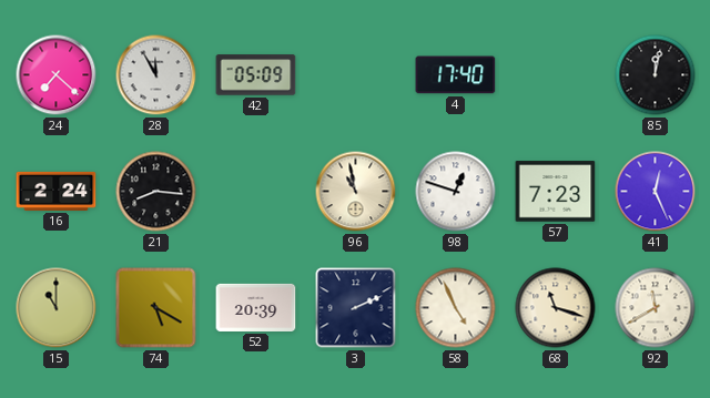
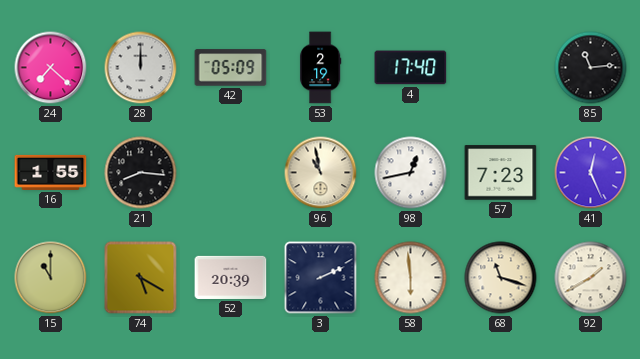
28: 11:55 -> 12:00 (141, 68)
53: none -> 2:19 (320, 68)
85: 12:02 -> 11:14 (591, 68)
16: 2:24 -> 1:55 (51, 172)
98: 12:48 -> 12:43 (411, 173)
58: 4:56 -> 5:59 (411, 278)
92: 11:40 -> 1:40 (591, 278)
